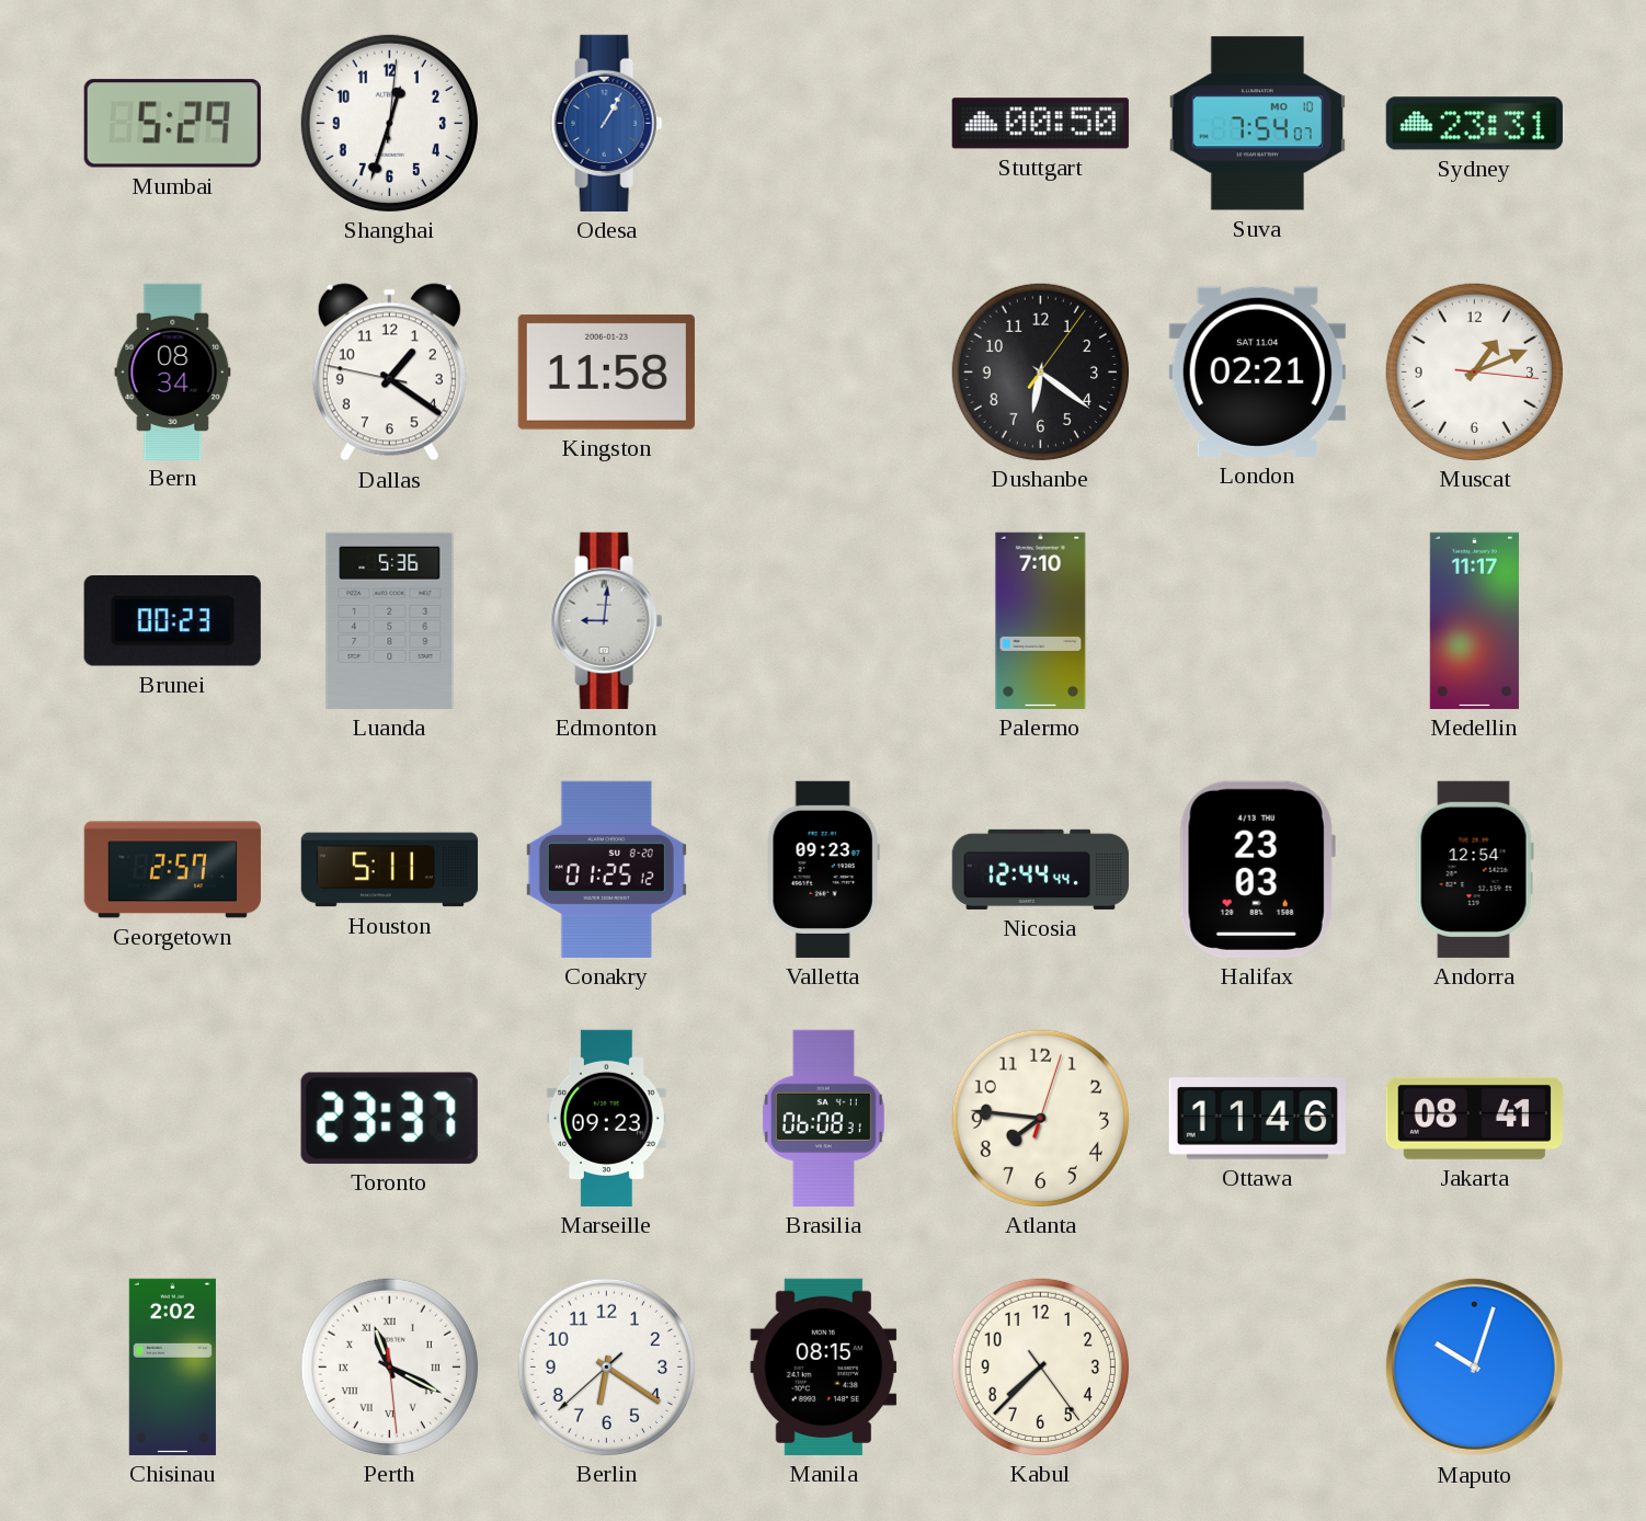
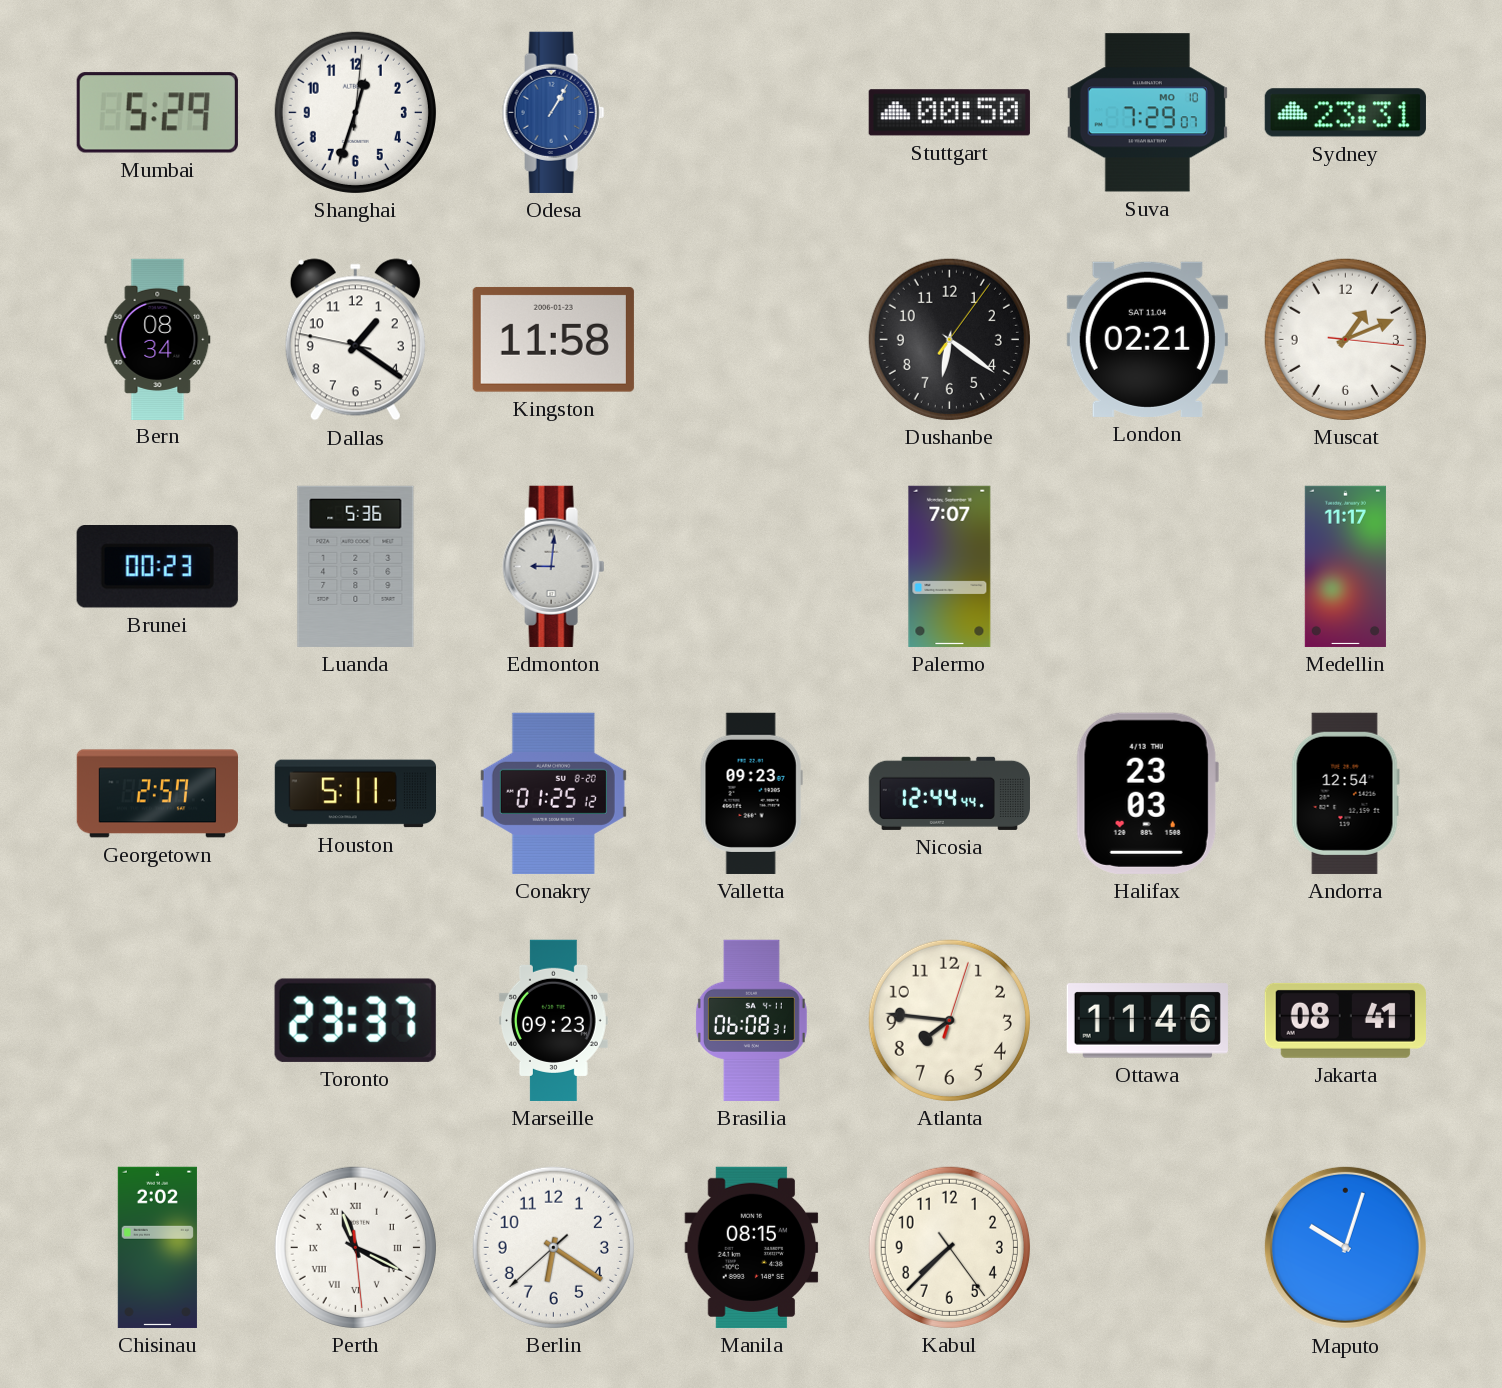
Suva: 7:54 -> 7:29 (1147, 113)
Palermo: 7:10 -> 7:07 (950, 566)
